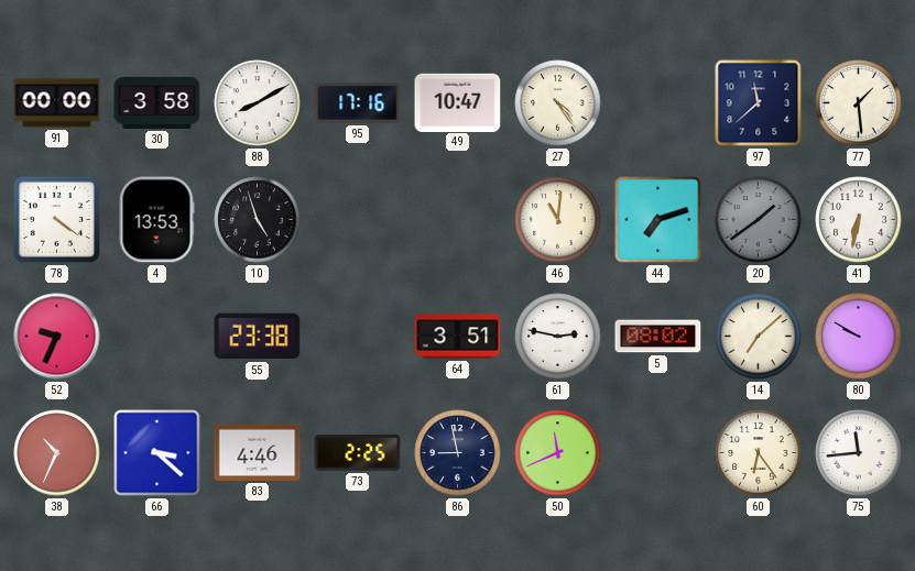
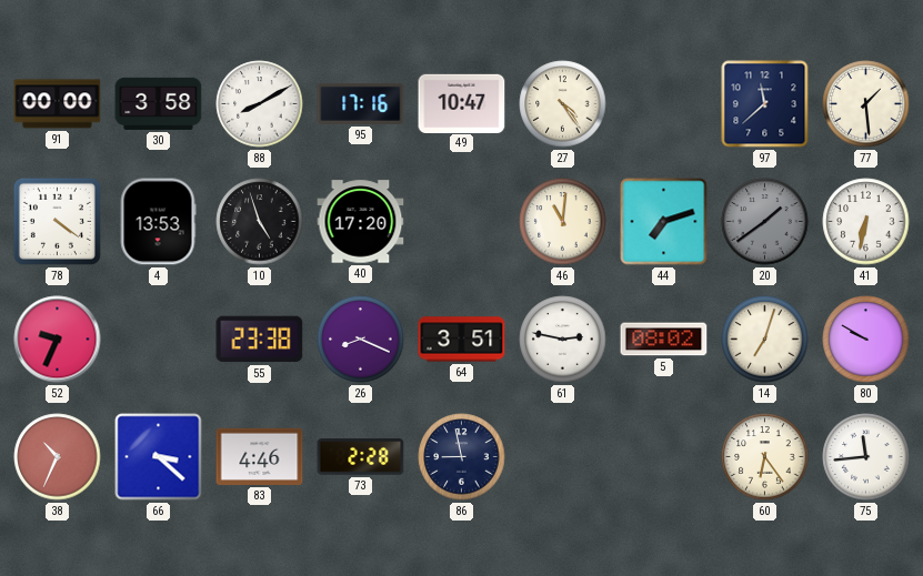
40: none -> 17:20 (361, 222)
26: none -> 8:19 (361, 340)
14: 7:08 -> 7:03 (765, 340)
73: 2:25 -> 2:28 (361, 457)
50: 11:41 -> none (558, 453)
